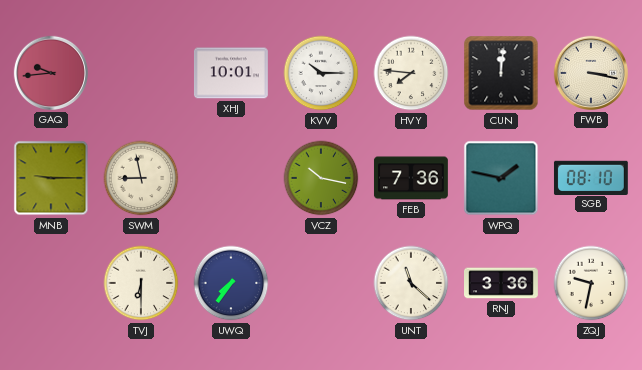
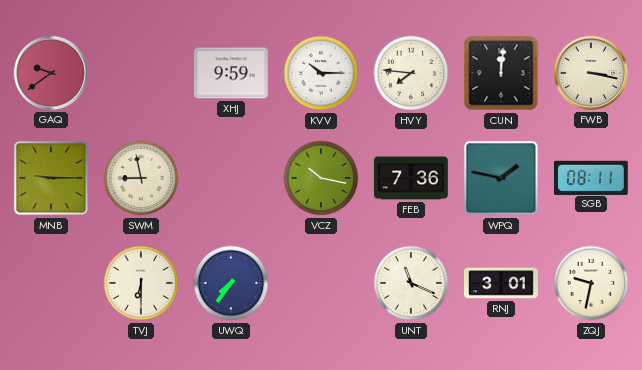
GAQ: 9:44 -> 9:39 (51, 73)
XHJ: 10:01 -> 9:59 (231, 73)
SGB: 08:10 -> 08:11 (591, 177)
UNT: 11:22 -> 11:19 (411, 283)
RNJ: 3:36 -> 3:01 (502, 283)
